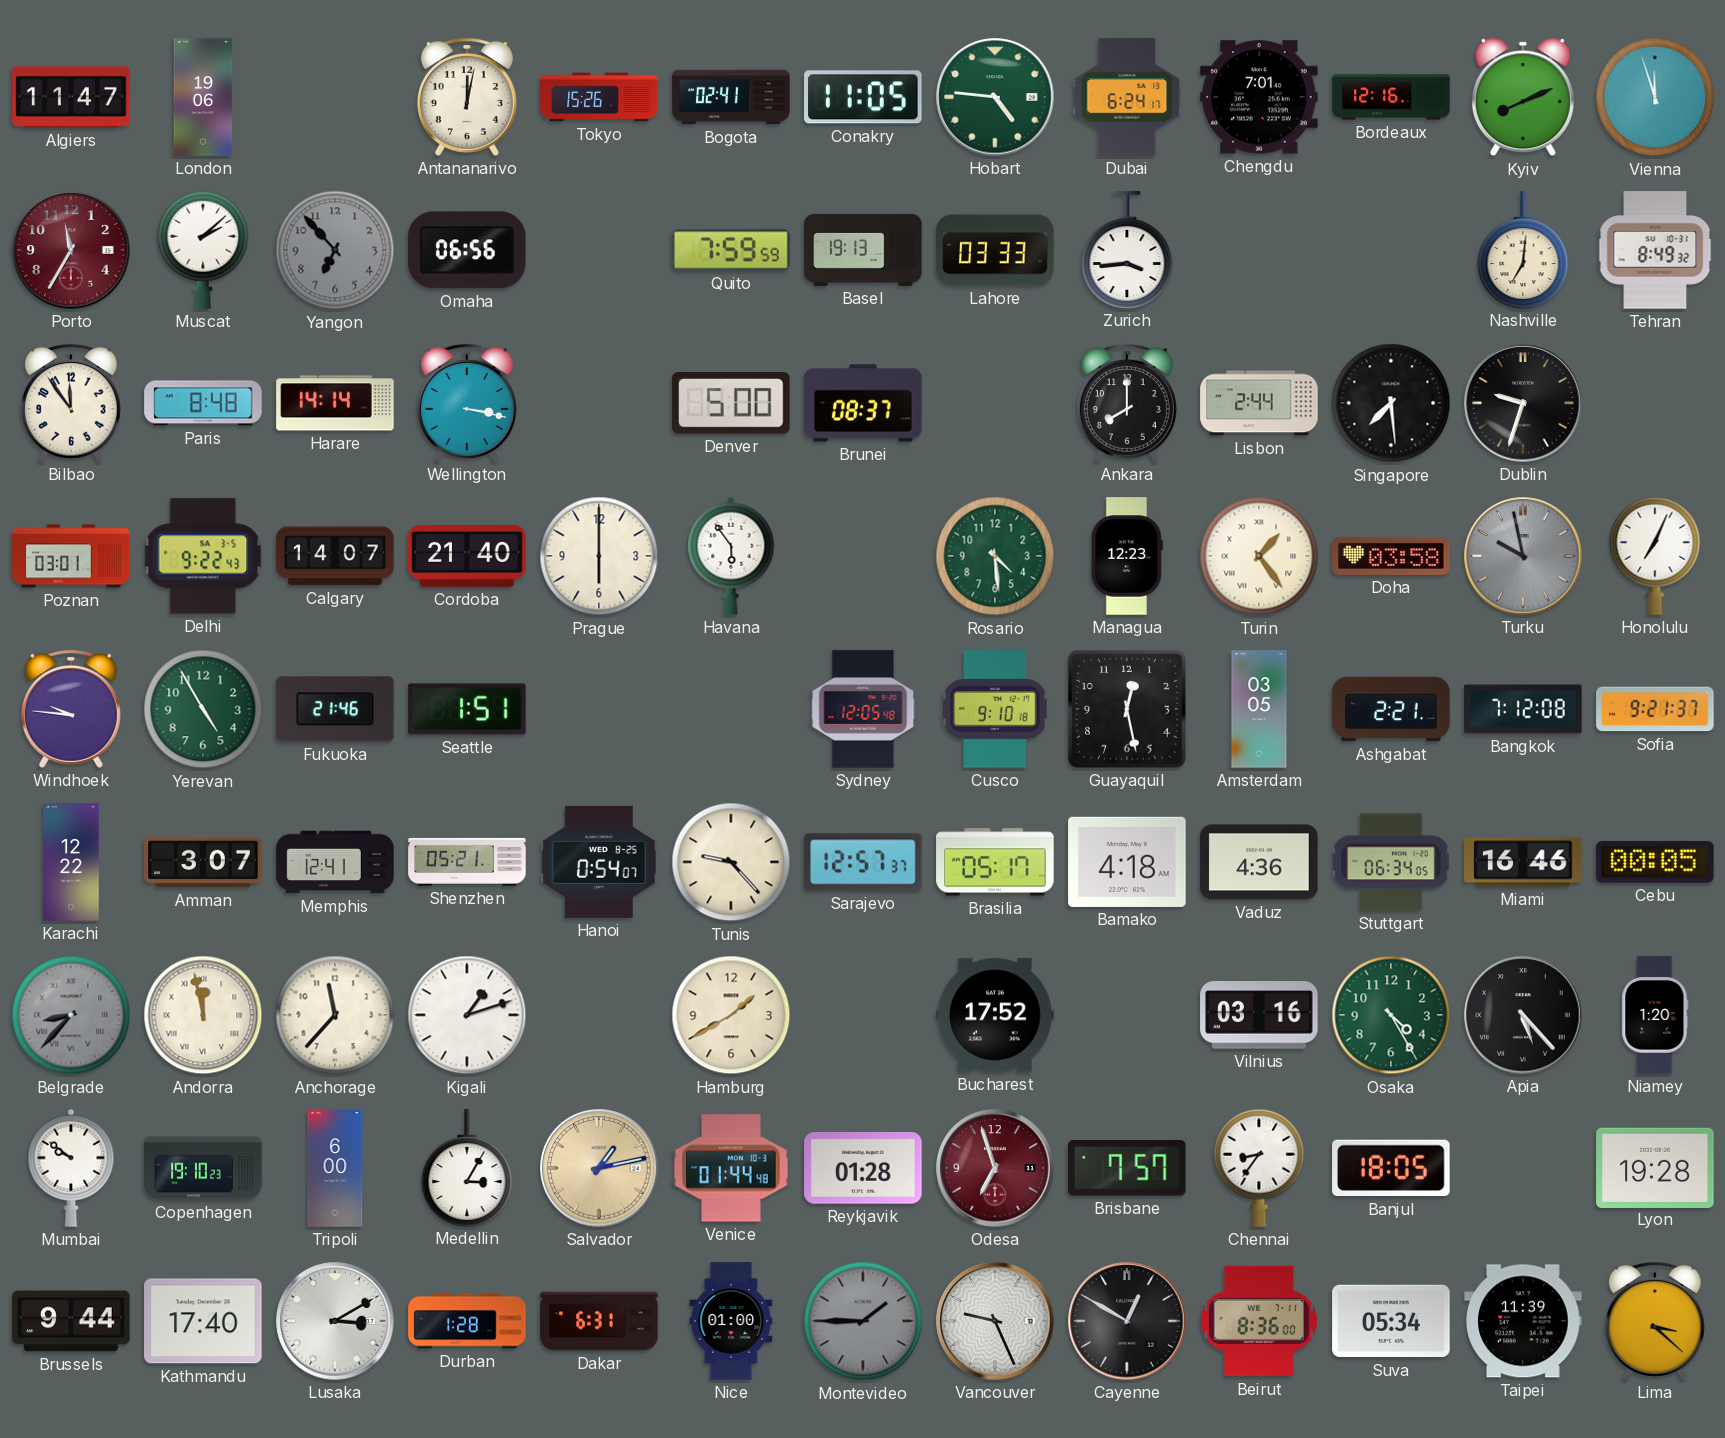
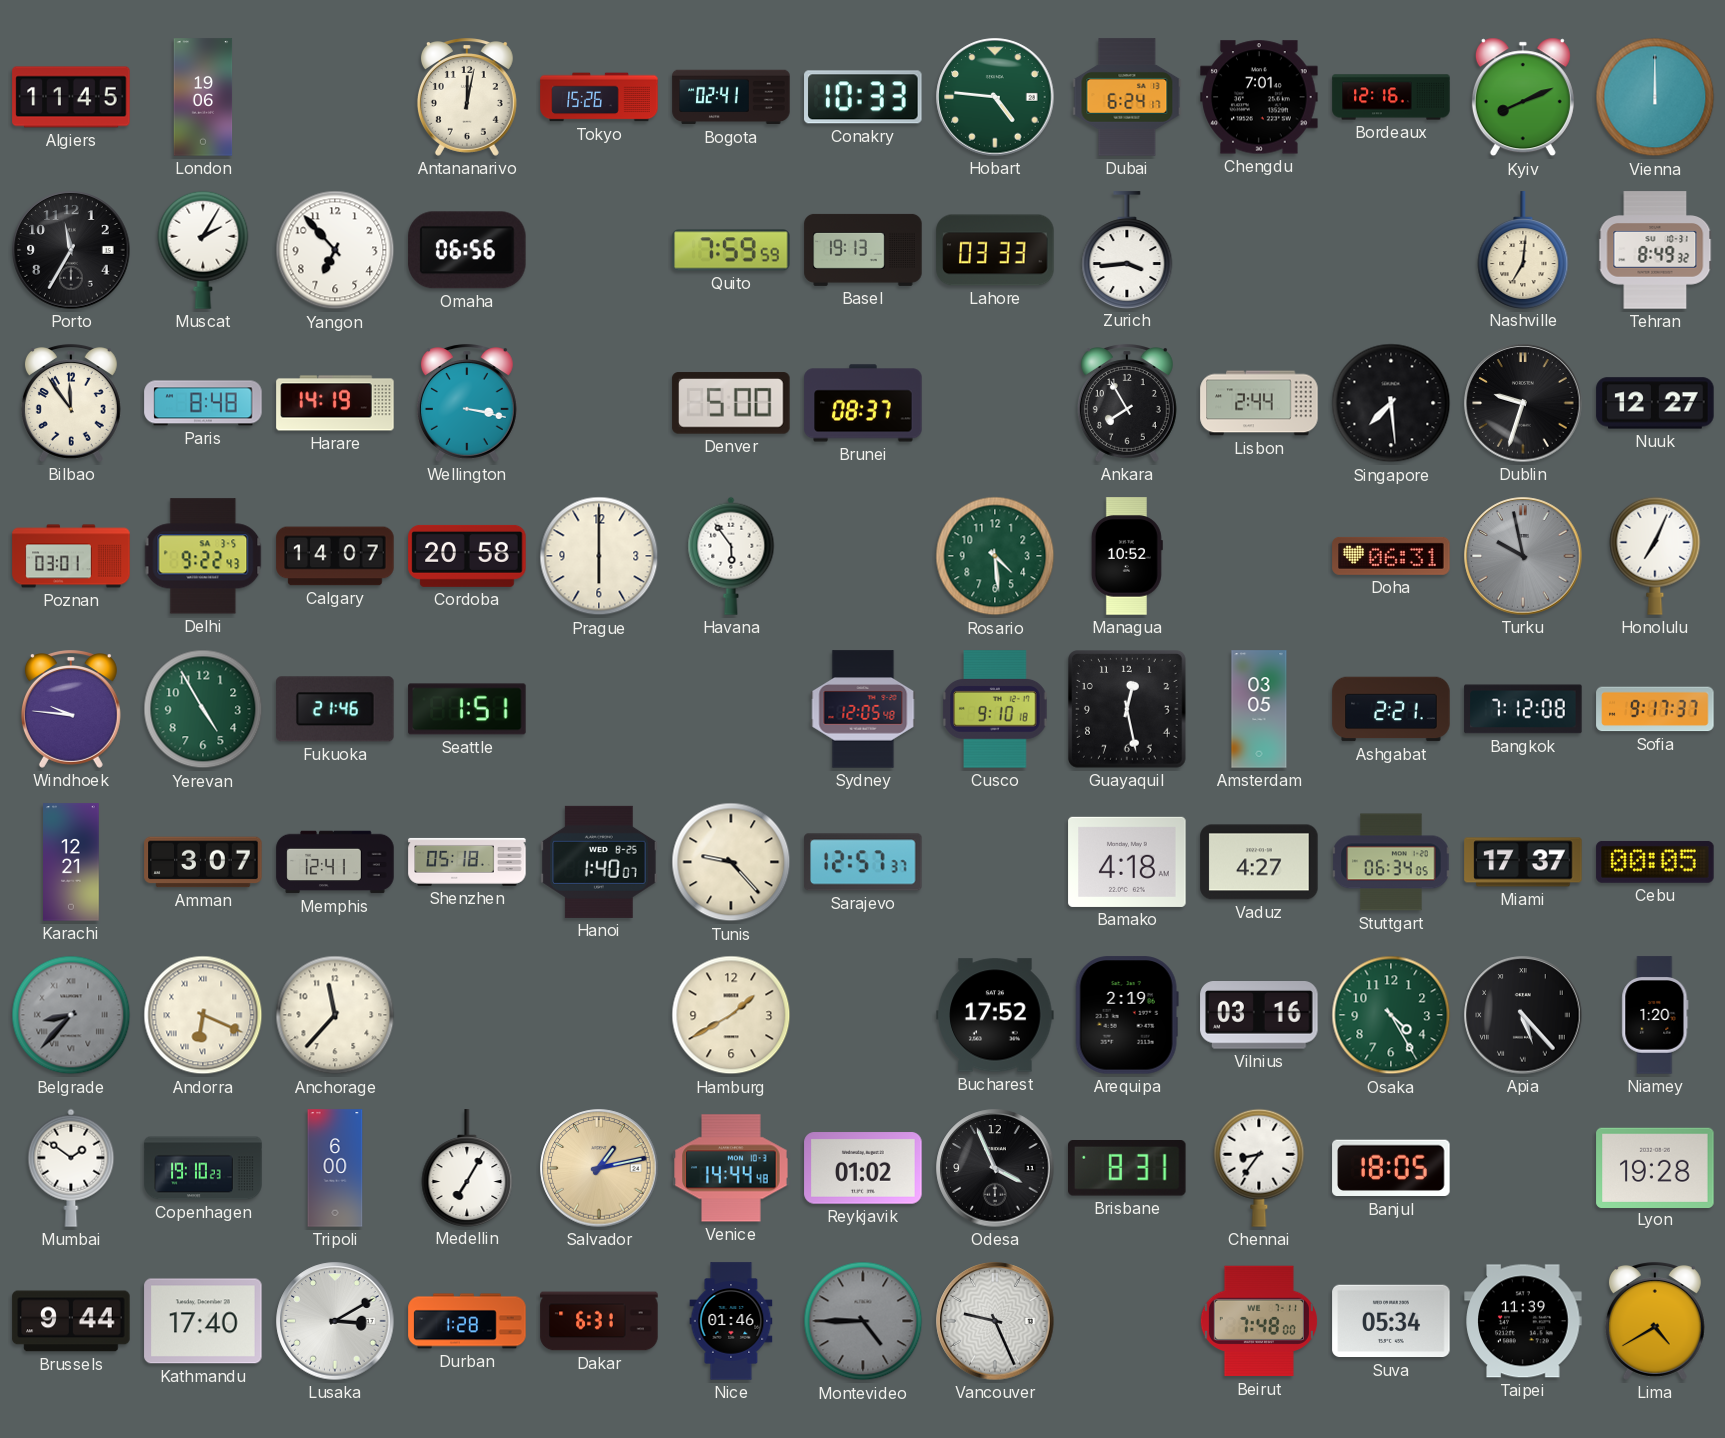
Algiers: 11:47 -> 11:45 (71, 97)
Conakry: 11:05 -> 10:33 (863, 97)
Vienna: 11:57 -> 12:00 (1655, 97)
Porto dial: burgundy -> black (71, 250)
Muscat: 2:08 -> 2:05 (203, 250)
Yangon dial: grey -> white (335, 250)
Harare: 14:14 -> 14:19 (335, 403)
Ankara: 8:00 -> 7:55 (1127, 403)
Nuuk: none -> 12:27 (1655, 403)
Cordoba: 21:40 -> 20:58 (467, 556)
Managua: 12:23 -> 10:52 (1127, 556)
Turin: 1:24 -> none (1259, 556)
Doha: 03:58 -> 06:31 (1391, 556)
Sofia: 9:21 -> 9:17 (1655, 709)
Karachi: 12:22 -> 12:21 (71, 862)
Shenzhen: 05:21 -> 05:18 (467, 862)
Hanoi: 0:54 -> 1:40 (599, 862)
Brasilia: 05:17 -> none (995, 862)
Vaduz: 4:36 -> 4:27 (1259, 862)
Miami: 16:46 -> 17:37 (1523, 862)
Andorra: 11:58 -> 6:19 (203, 1015)
Kigali: 1:12 -> none (467, 1015)
Arequipa: none -> 2:19 (1127, 1015)
Mumbai: 9:51 -> 1:51 (71, 1168)
Medellin: 3:05 -> 7:05 (467, 1168)
Venice: 01:44 -> 14:44 (731, 1168)
Reykjavik: 01:28 -> 01:02 (863, 1168)
Odesa: 6:57 -> 3:56 (995, 1168)
Odesa dial: burgundy -> black (995, 1168)
Brisbane: 7:57 -> 8:31 (1128, 1169)
Nice: 01:00 -> 01:46 (731, 1321)
Montevideo: 1:45 -> 4:45 (863, 1321)
Cayenne: 12:50 -> none (1127, 1321)
Beirut: 8:36 -> 7:48 (1259, 1321)
Lima: 3:22 -> 4:40 (1655, 1321)
